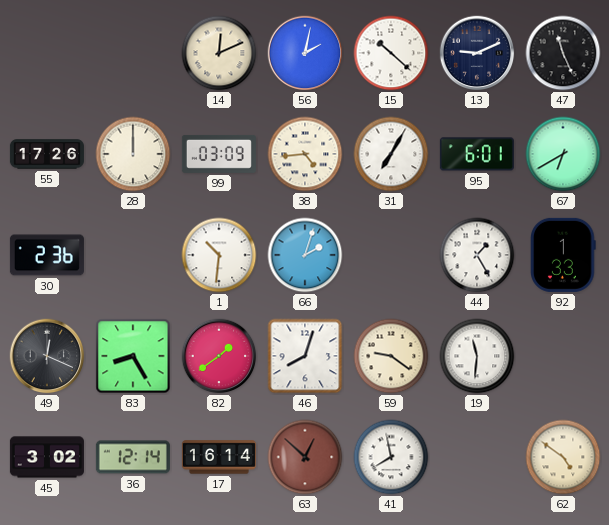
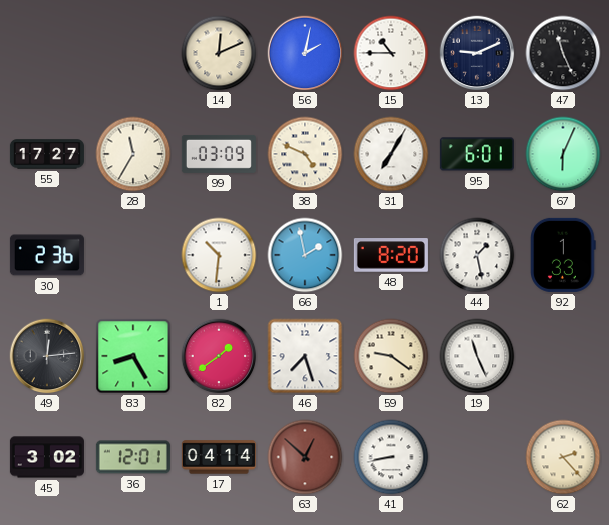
15: 10:22 -> 10:45 (391, 53)
55: 17:26 -> 17:27 (47, 154)
28: 12:00 -> 11:35 (133, 154)
38: 4:44 -> 4:49 (305, 154)
67: 6:40 -> 6:04 (563, 154)
66: 2:03 -> 1:58 (305, 255)
48: none -> 8:20 (391, 255)
44: 1:25 -> 1:28 (477, 255)
49: 12:19 -> 12:14 (47, 356)
46: 8:03 -> 7:27 (305, 356)
19: 11:31 -> 11:26 (477, 356)
36: 12:14 -> 12:01 (133, 457)
17: 16:14 -> 04:14 (219, 457)
41: 7:58 -> 8:43 (391, 457)
62: 4:51 -> 2:23 (563, 457)
